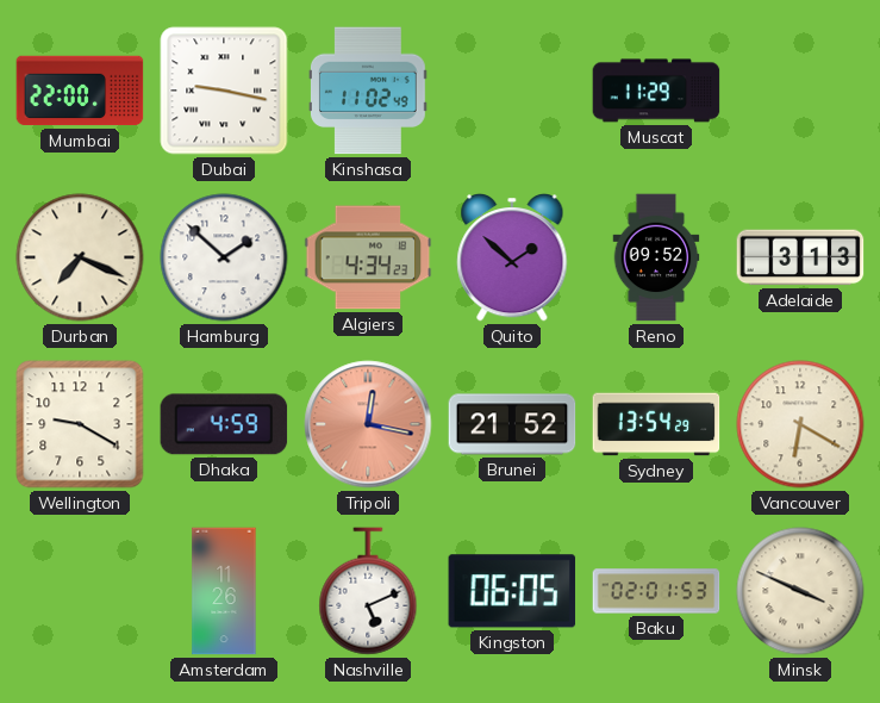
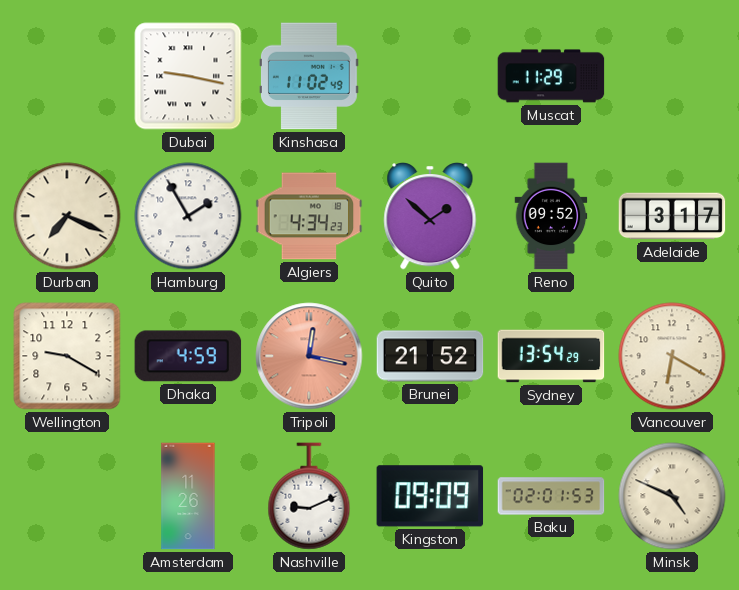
Mumbai: 22:00 -> none (80, 91)
Hamburg: 1:52 -> 1:55 (188, 216)
Adelaide: 3:13 -> 3:17 (672, 216)
Nashville: 5:11 -> 9:11 (309, 496)
Kingston: 06:05 -> 09:09 (430, 496)
Minsk: 3:49 -> 4:49 (672, 496)
